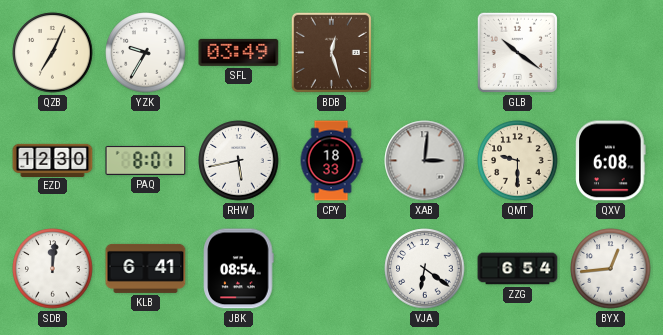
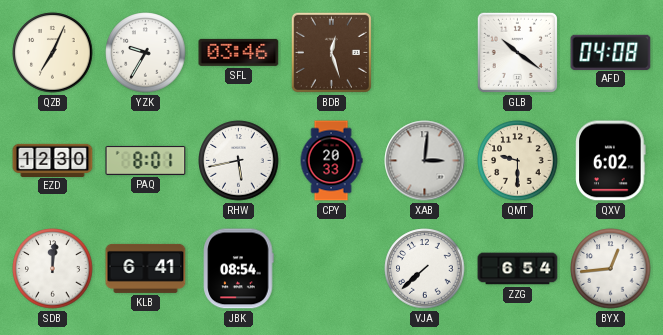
SFL: 03:49 -> 03:46 (239, 52)
AFD: none -> 04:08 (611, 52)
CPY: 18:33 -> 20:33 (331, 161)
QXV: 6:08 -> 6:02 (611, 161)
VJA: 6:21 -> 7:38 (425, 269)
